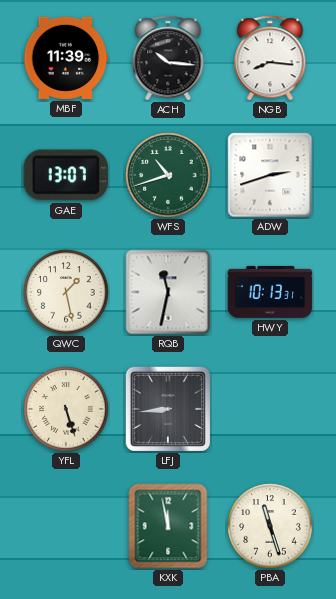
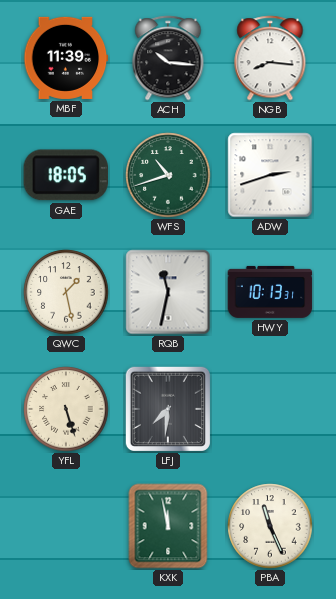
GAE: 13:07 -> 18:05 (66, 175)
LFJ: 8:44 -> 7:31 (167, 408)
PBA: 11:27 -> 11:26 (270, 526)
